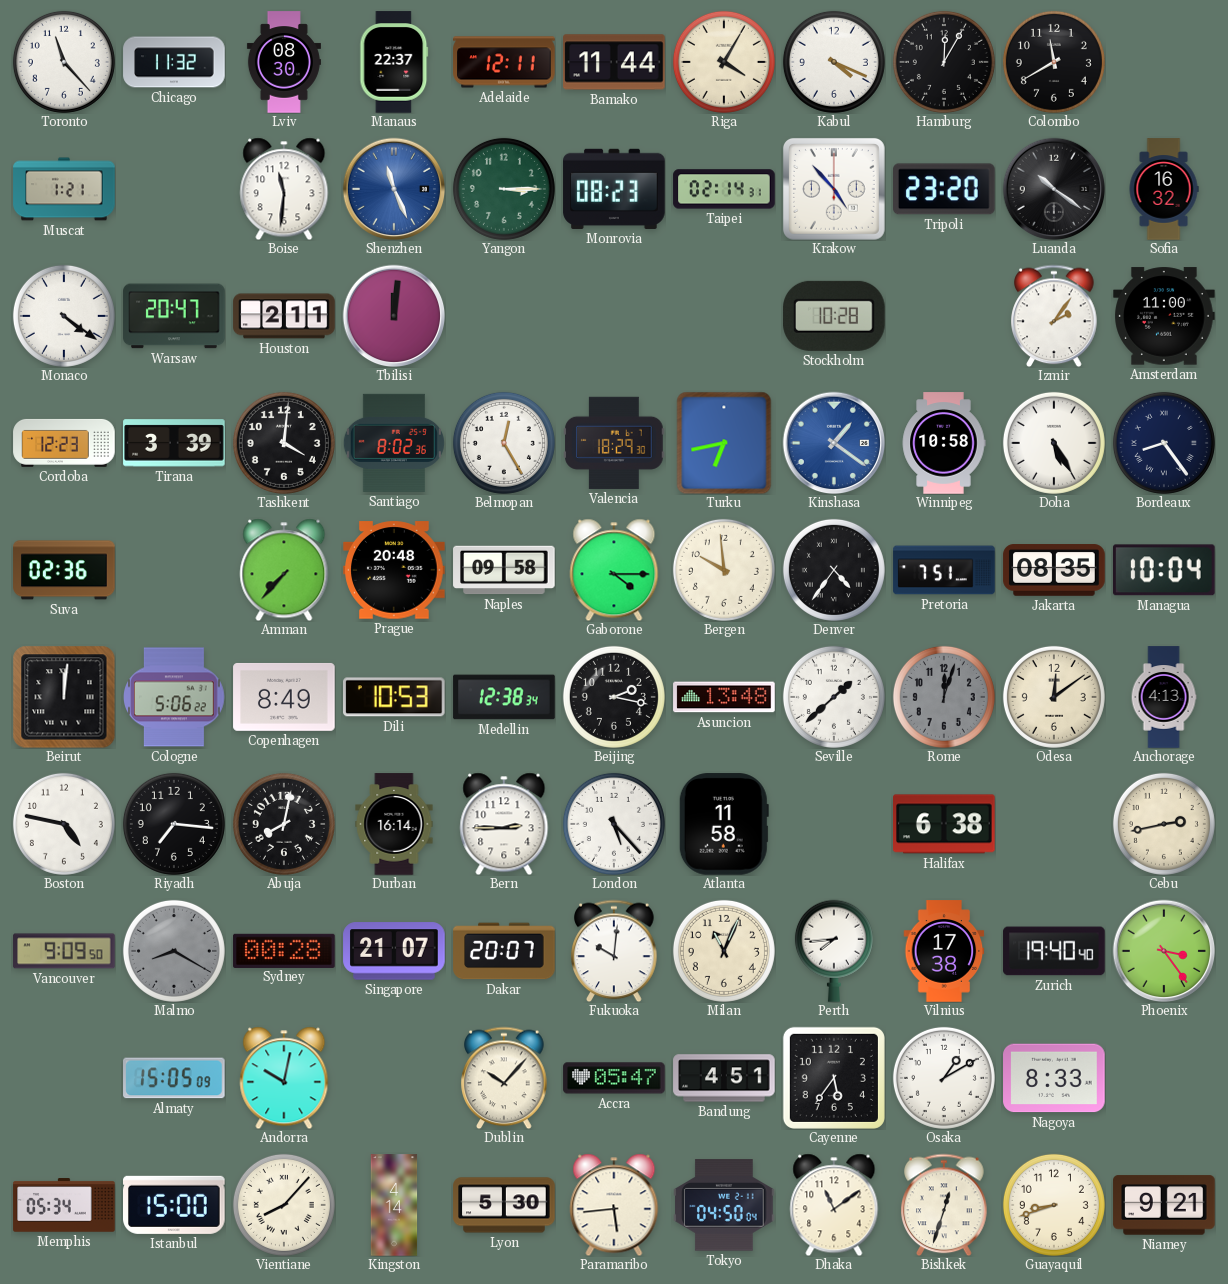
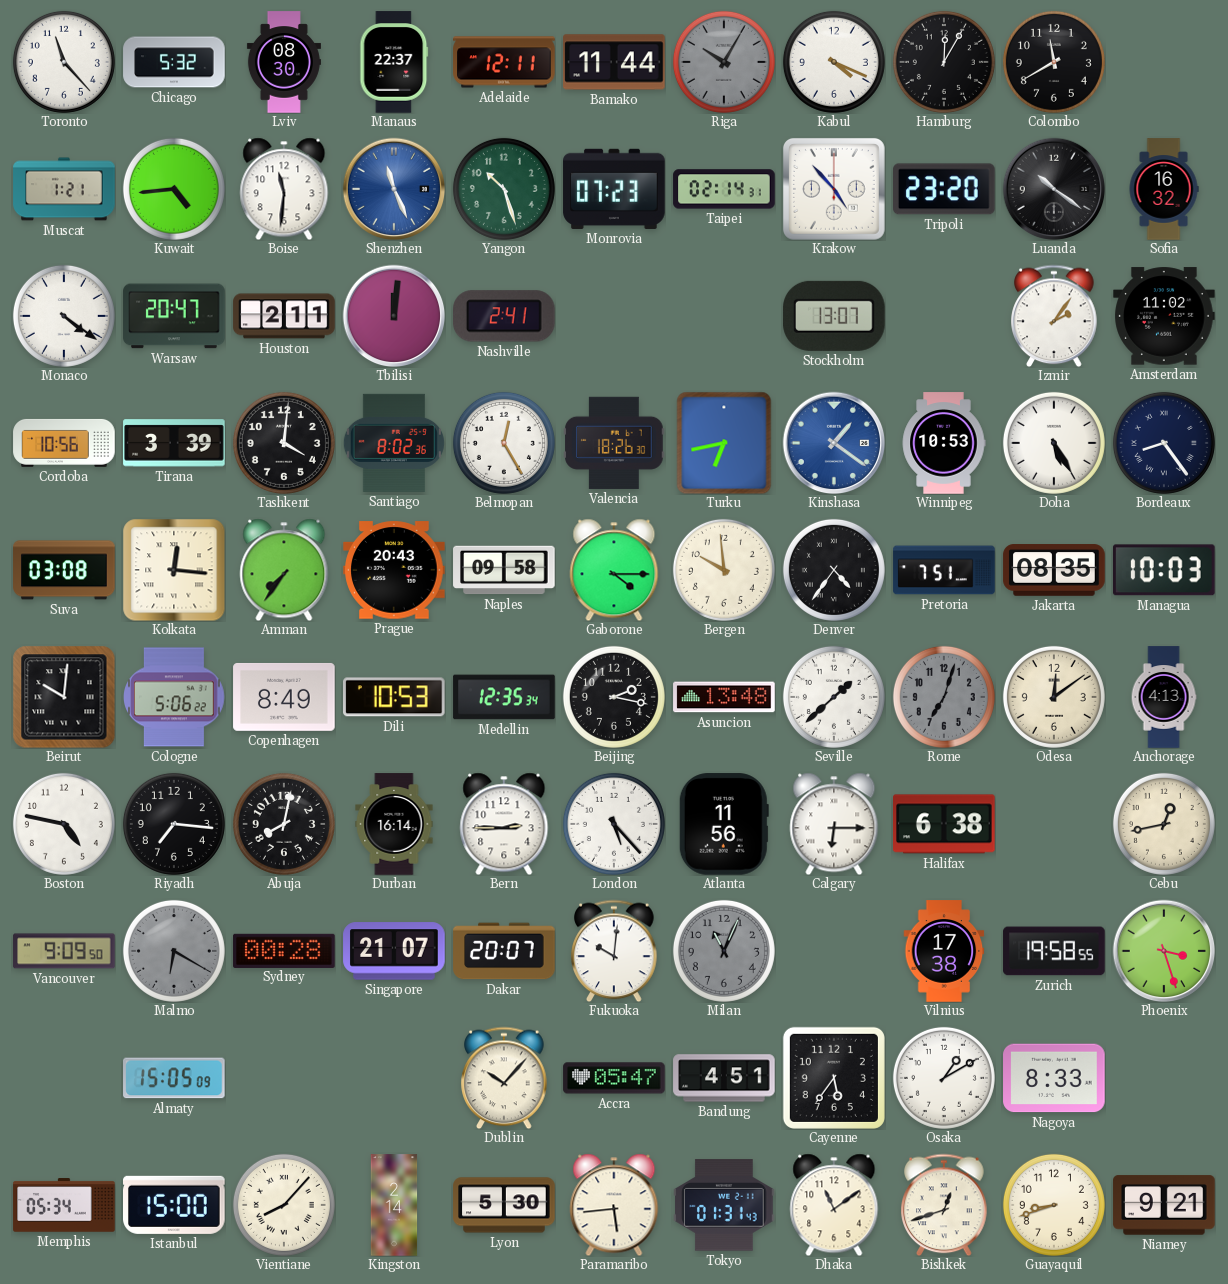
Chicago: 11:32 -> 5:32 (174, 62)
Riga: 4:05 -> 10:05 (724, 62)
Riga dial: cream -> grey (724, 62)
Kuwait: none -> 4:44 (174, 189)
Yangon: 3:15 -> 10:27 (504, 189)
Monrovia: 08:23 -> 07:23 (614, 189)
Nashville: none -> 2:41 (505, 316)
Stockholm: 10:28 -> 13:07 (835, 316)
Amsterdam: 11:00 -> 11:02 (1164, 316)
Cordoba: 12:23 -> 10:56 (64, 443)
Valencia: 18:29 -> 18:26 (614, 443)
Winnipeg: 10:58 -> 10:53 (944, 443)
Suva: 02:36 -> 03:08 (64, 570)
Kolkata: none -> 12:16 (174, 570)
Amman: 7:37 -> 7:36 (284, 570)
Prague: 20:48 -> 20:43 (394, 570)
Managua: 10:04 -> 10:03 (1164, 570)
Beirut: 12:01 -> 10:01 (64, 697)
Medellin: 12:38 -> 12:35 (504, 697)
Rome: 12:03 -> 7:03 (944, 697)
Atlanta: 11:58 -> 11:56 (724, 824)
Calgary: none -> 6:15 (834, 824)
Cebu: 2:43 -> 12:43 (1164, 824)
Malmo: 8:20 -> 6:20 (174, 951)
Milan dial: cream -> grey (724, 951)
Perth: 7:44 -> none (834, 951)
Zurich: 19:40 -> 19:58 (1054, 951)
Phoenix: 3:24 -> 3:27 (1164, 951)
Andorra: 10:02 -> none (284, 1078)
Kingston: 4:14 -> 2:14 (394, 1205)
Tokyo: 04:50 -> 01:31 (724, 1205)
Bishkek: 12:33 -> 12:42 (944, 1205)
